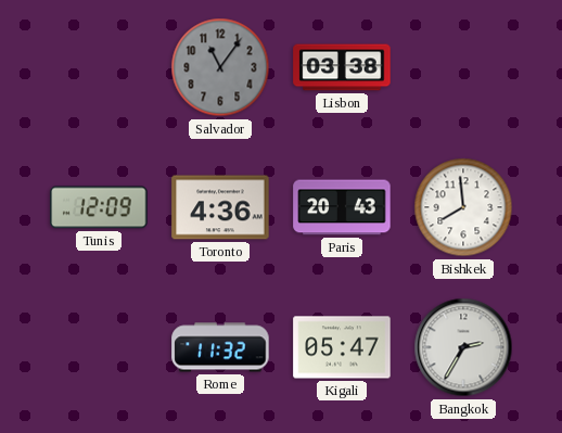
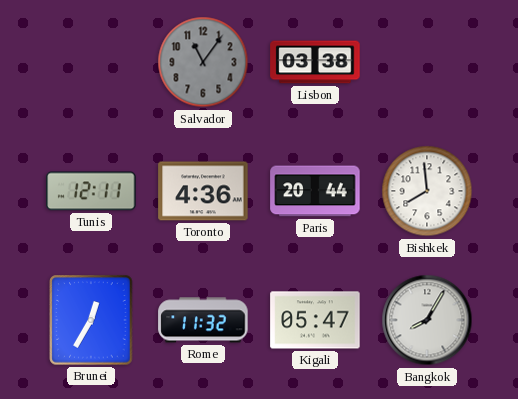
Tunis: 12:09 -> 12:11 (91, 191)
Paris: 20:43 -> 20:44 (315, 191)
Brunei: none -> 12:35 (91, 320)
Bangkok: 2:35 -> 8:05 (427, 320)
